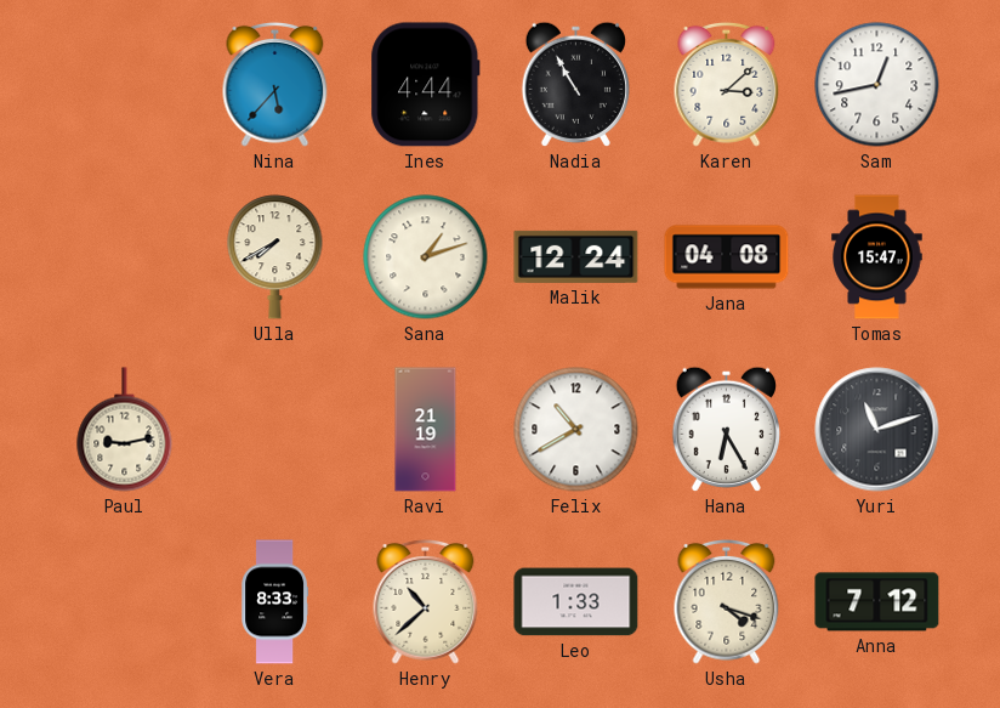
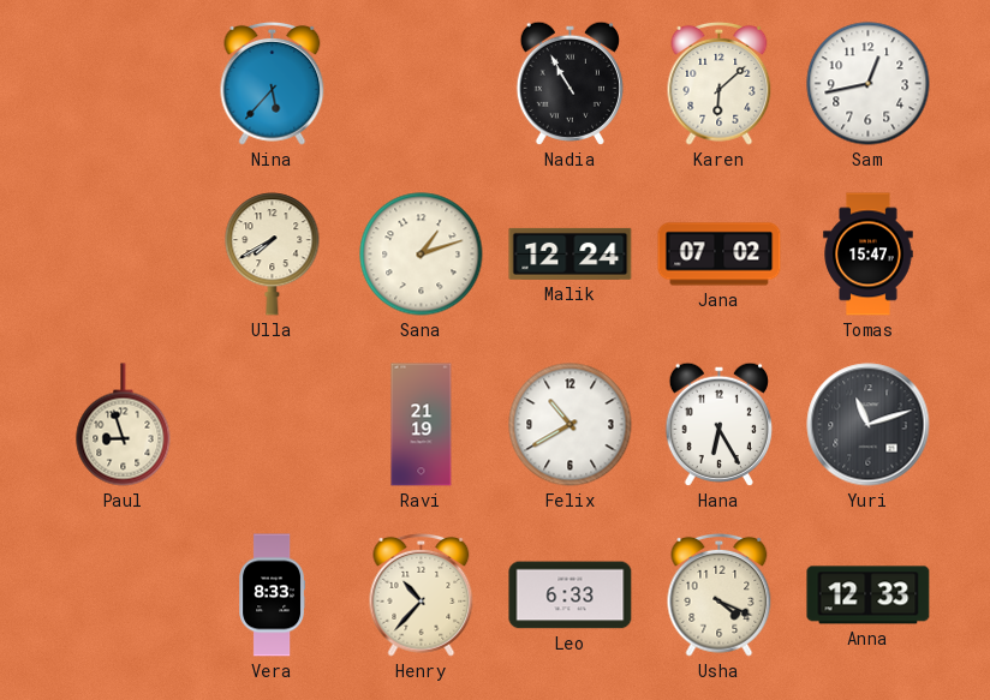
Ines: 4:44 -> none (426, 85)
Karen: 3:08 -> 6:08 (720, 83)
Jana: 04:08 -> 07:02 (720, 255)
Paul: 9:13 -> 8:57 (124, 425)
Henry: 10:38 -> 10:37 (422, 594)
Leo: 1:33 -> 6:33 (571, 596)
Usha: 4:18 -> 4:19 (720, 594)
Anna: 7:12 -> 12:33 (869, 596)
